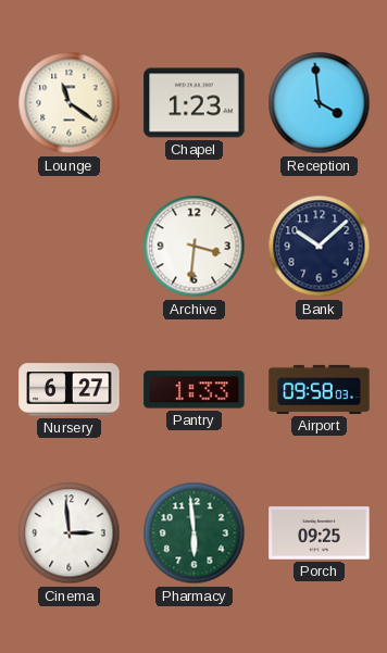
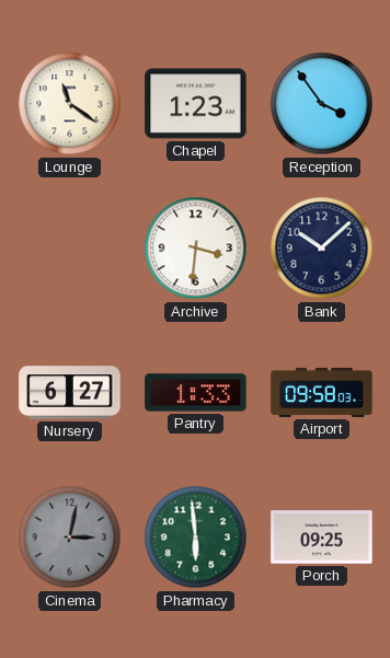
Reception: 3:59 -> 3:54 (322, 104)
Cinema: 2:59 -> 3:02 (70, 538)
Cinema dial: white -> grey (70, 538)
